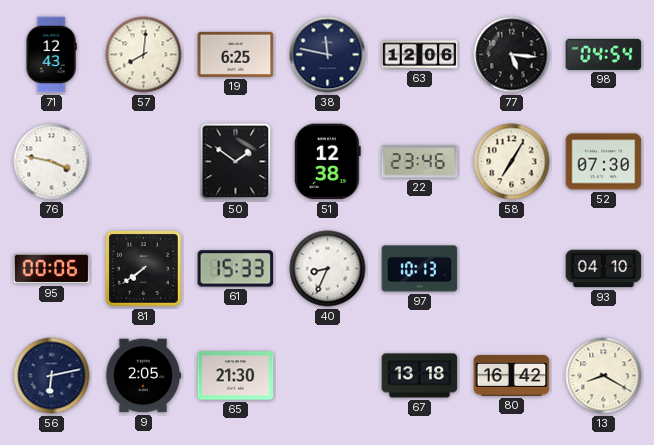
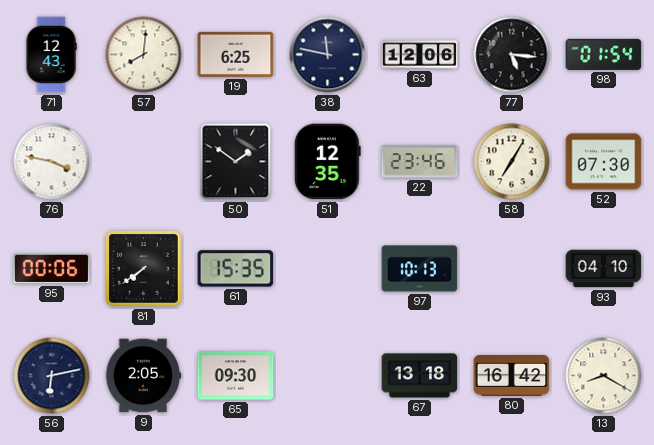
98: 04:54 -> 01:54 (604, 54)
51: 12:38 -> 12:35 (327, 162)
61: 15:33 -> 15:35 (236, 269)
40: 8:34 -> none (328, 269)
65: 21:30 -> 09:30 (236, 376)
